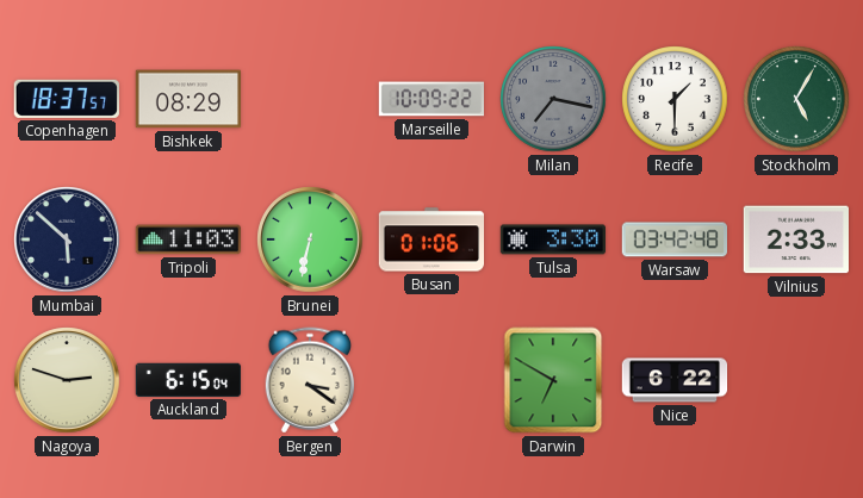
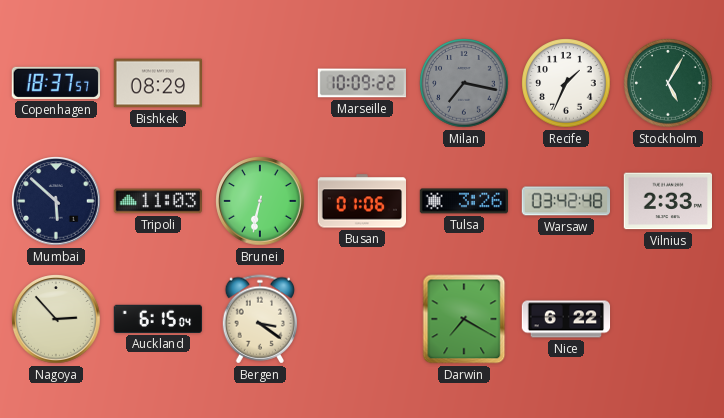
Recife: 1:30 -> 1:34 (566, 83)
Tulsa: 3:30 -> 3:26 (463, 201)
Nagoya: 2:48 -> 2:53 (56, 319)
Darwin: 6:50 -> 7:20 (464, 319)
